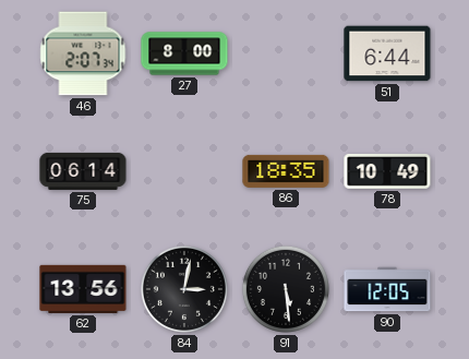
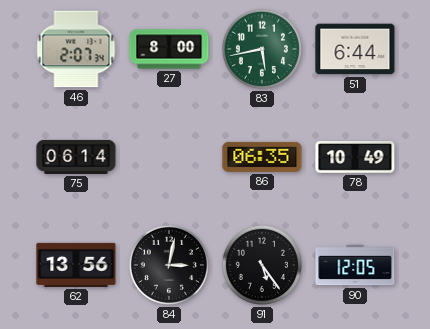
83: none -> 5:43 (262, 49)
86: 18:35 -> 06:35 (262, 157)
91: 5:29 -> 5:24 (262, 265)
